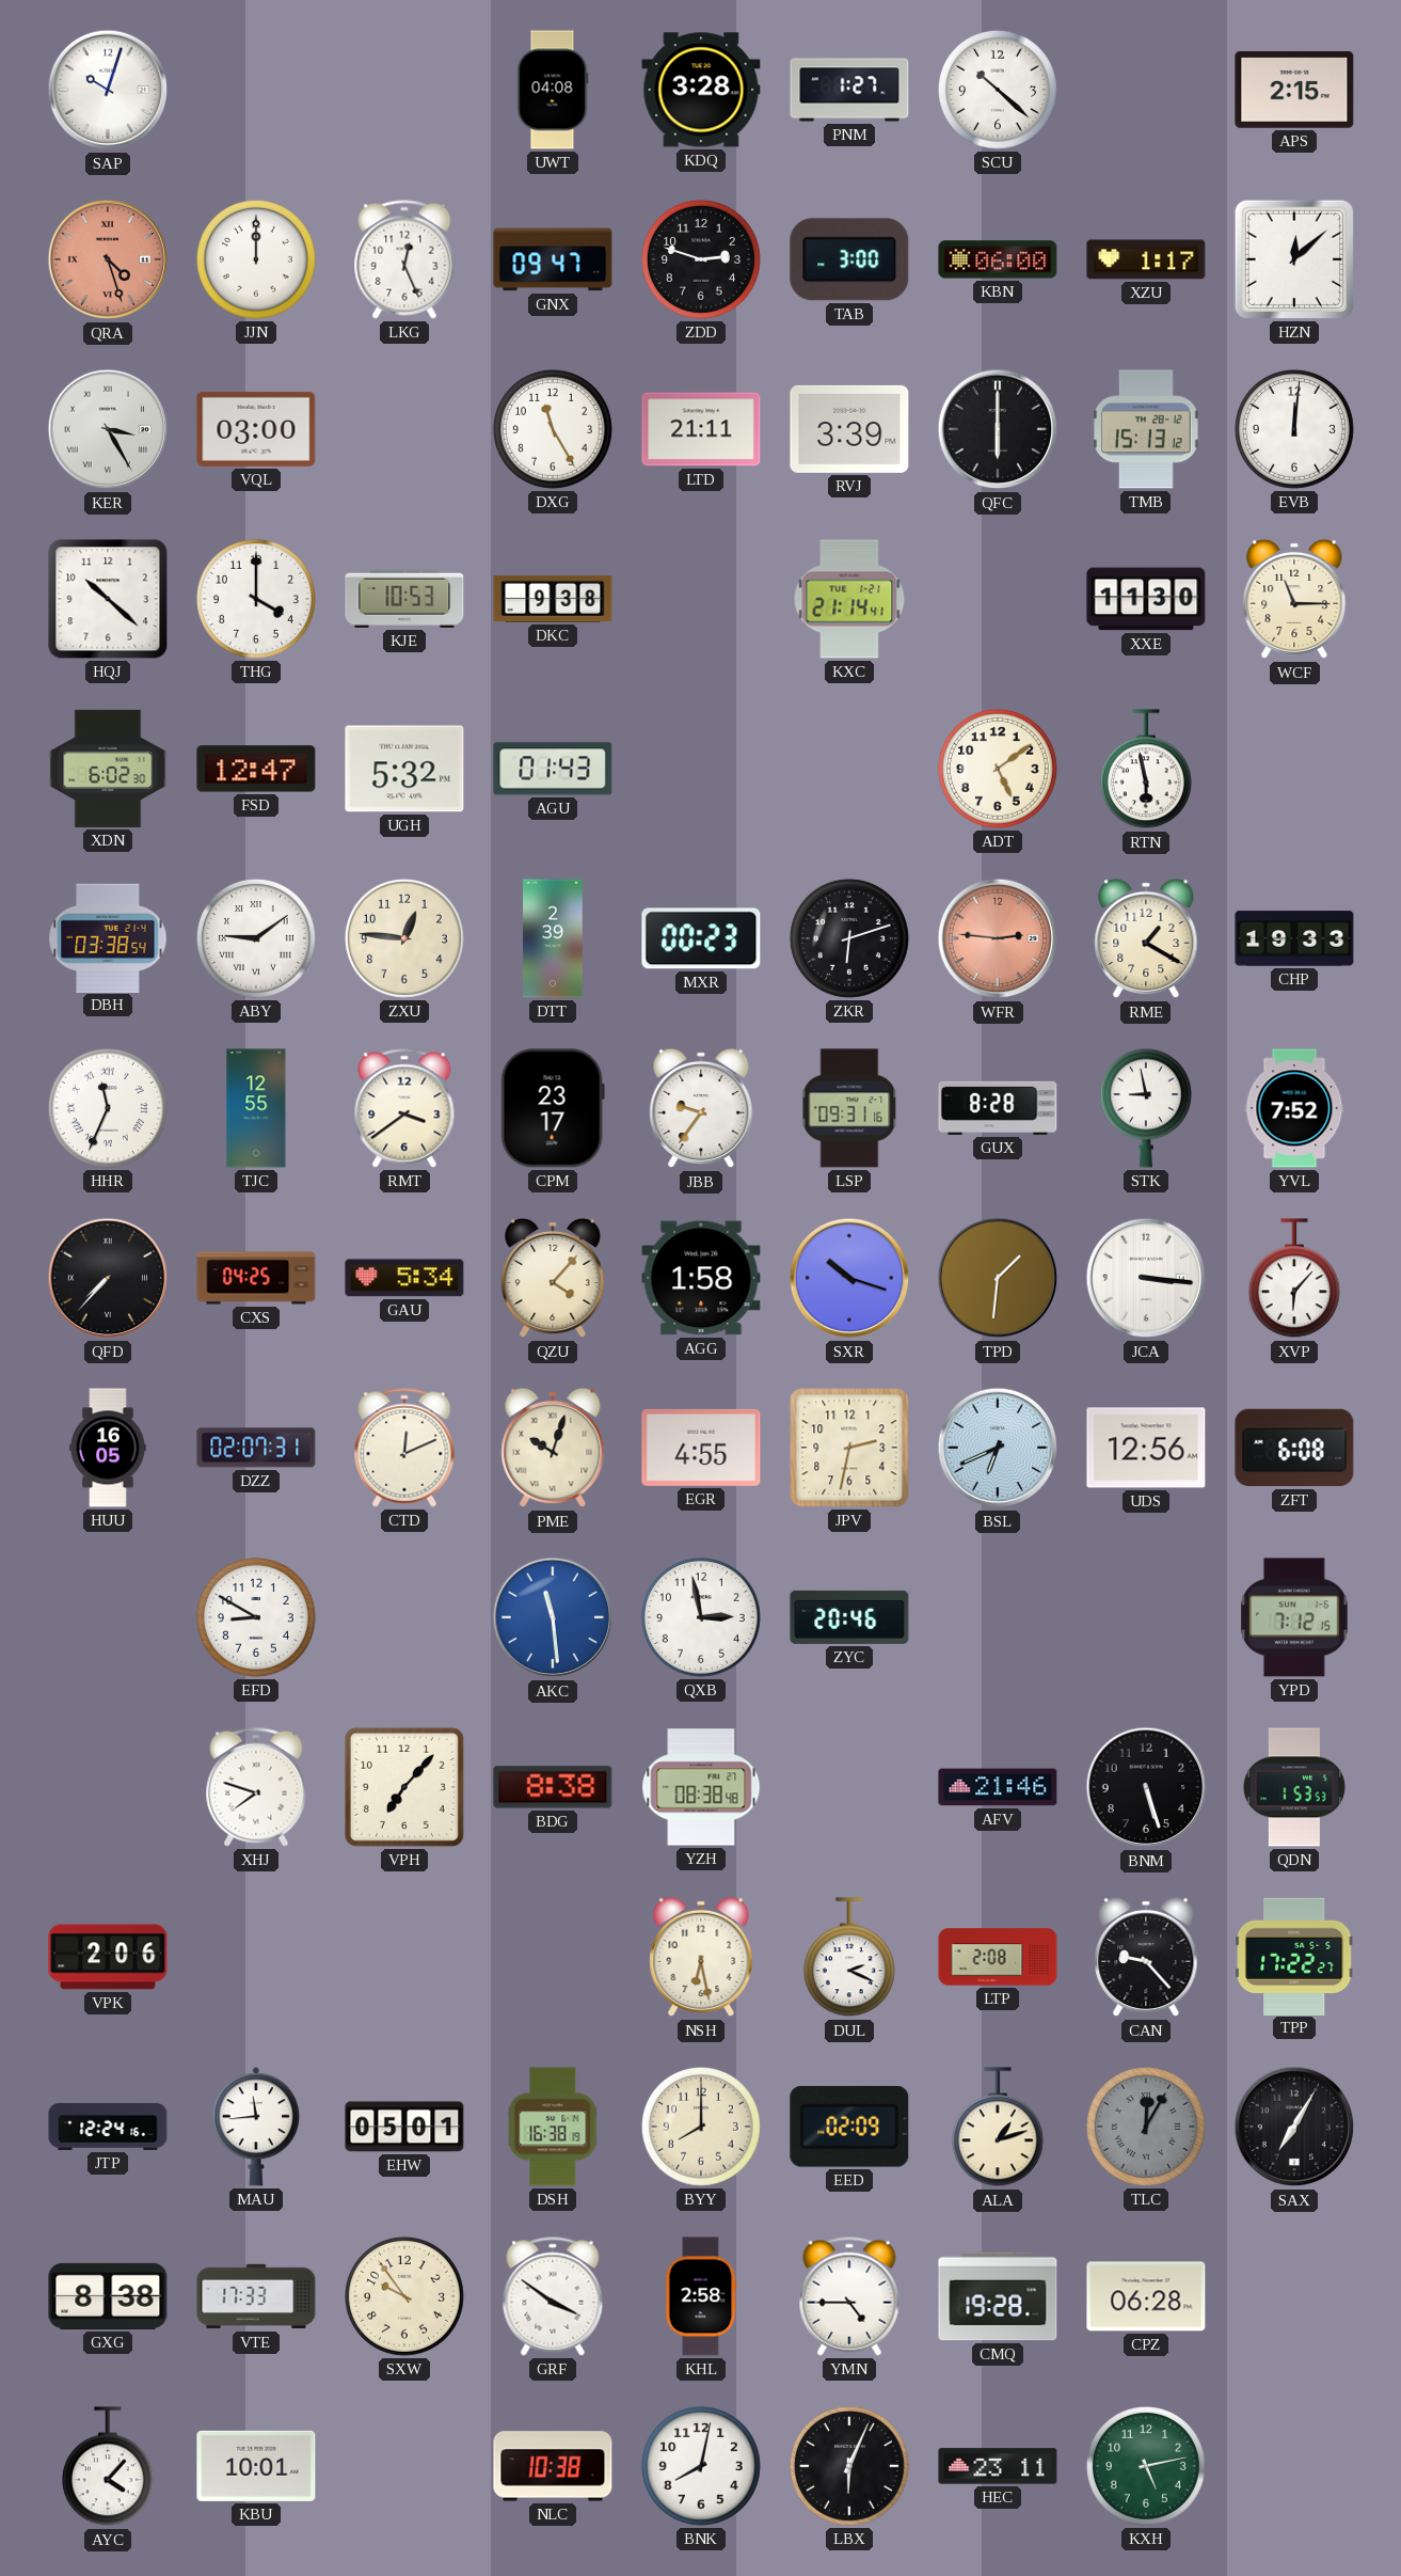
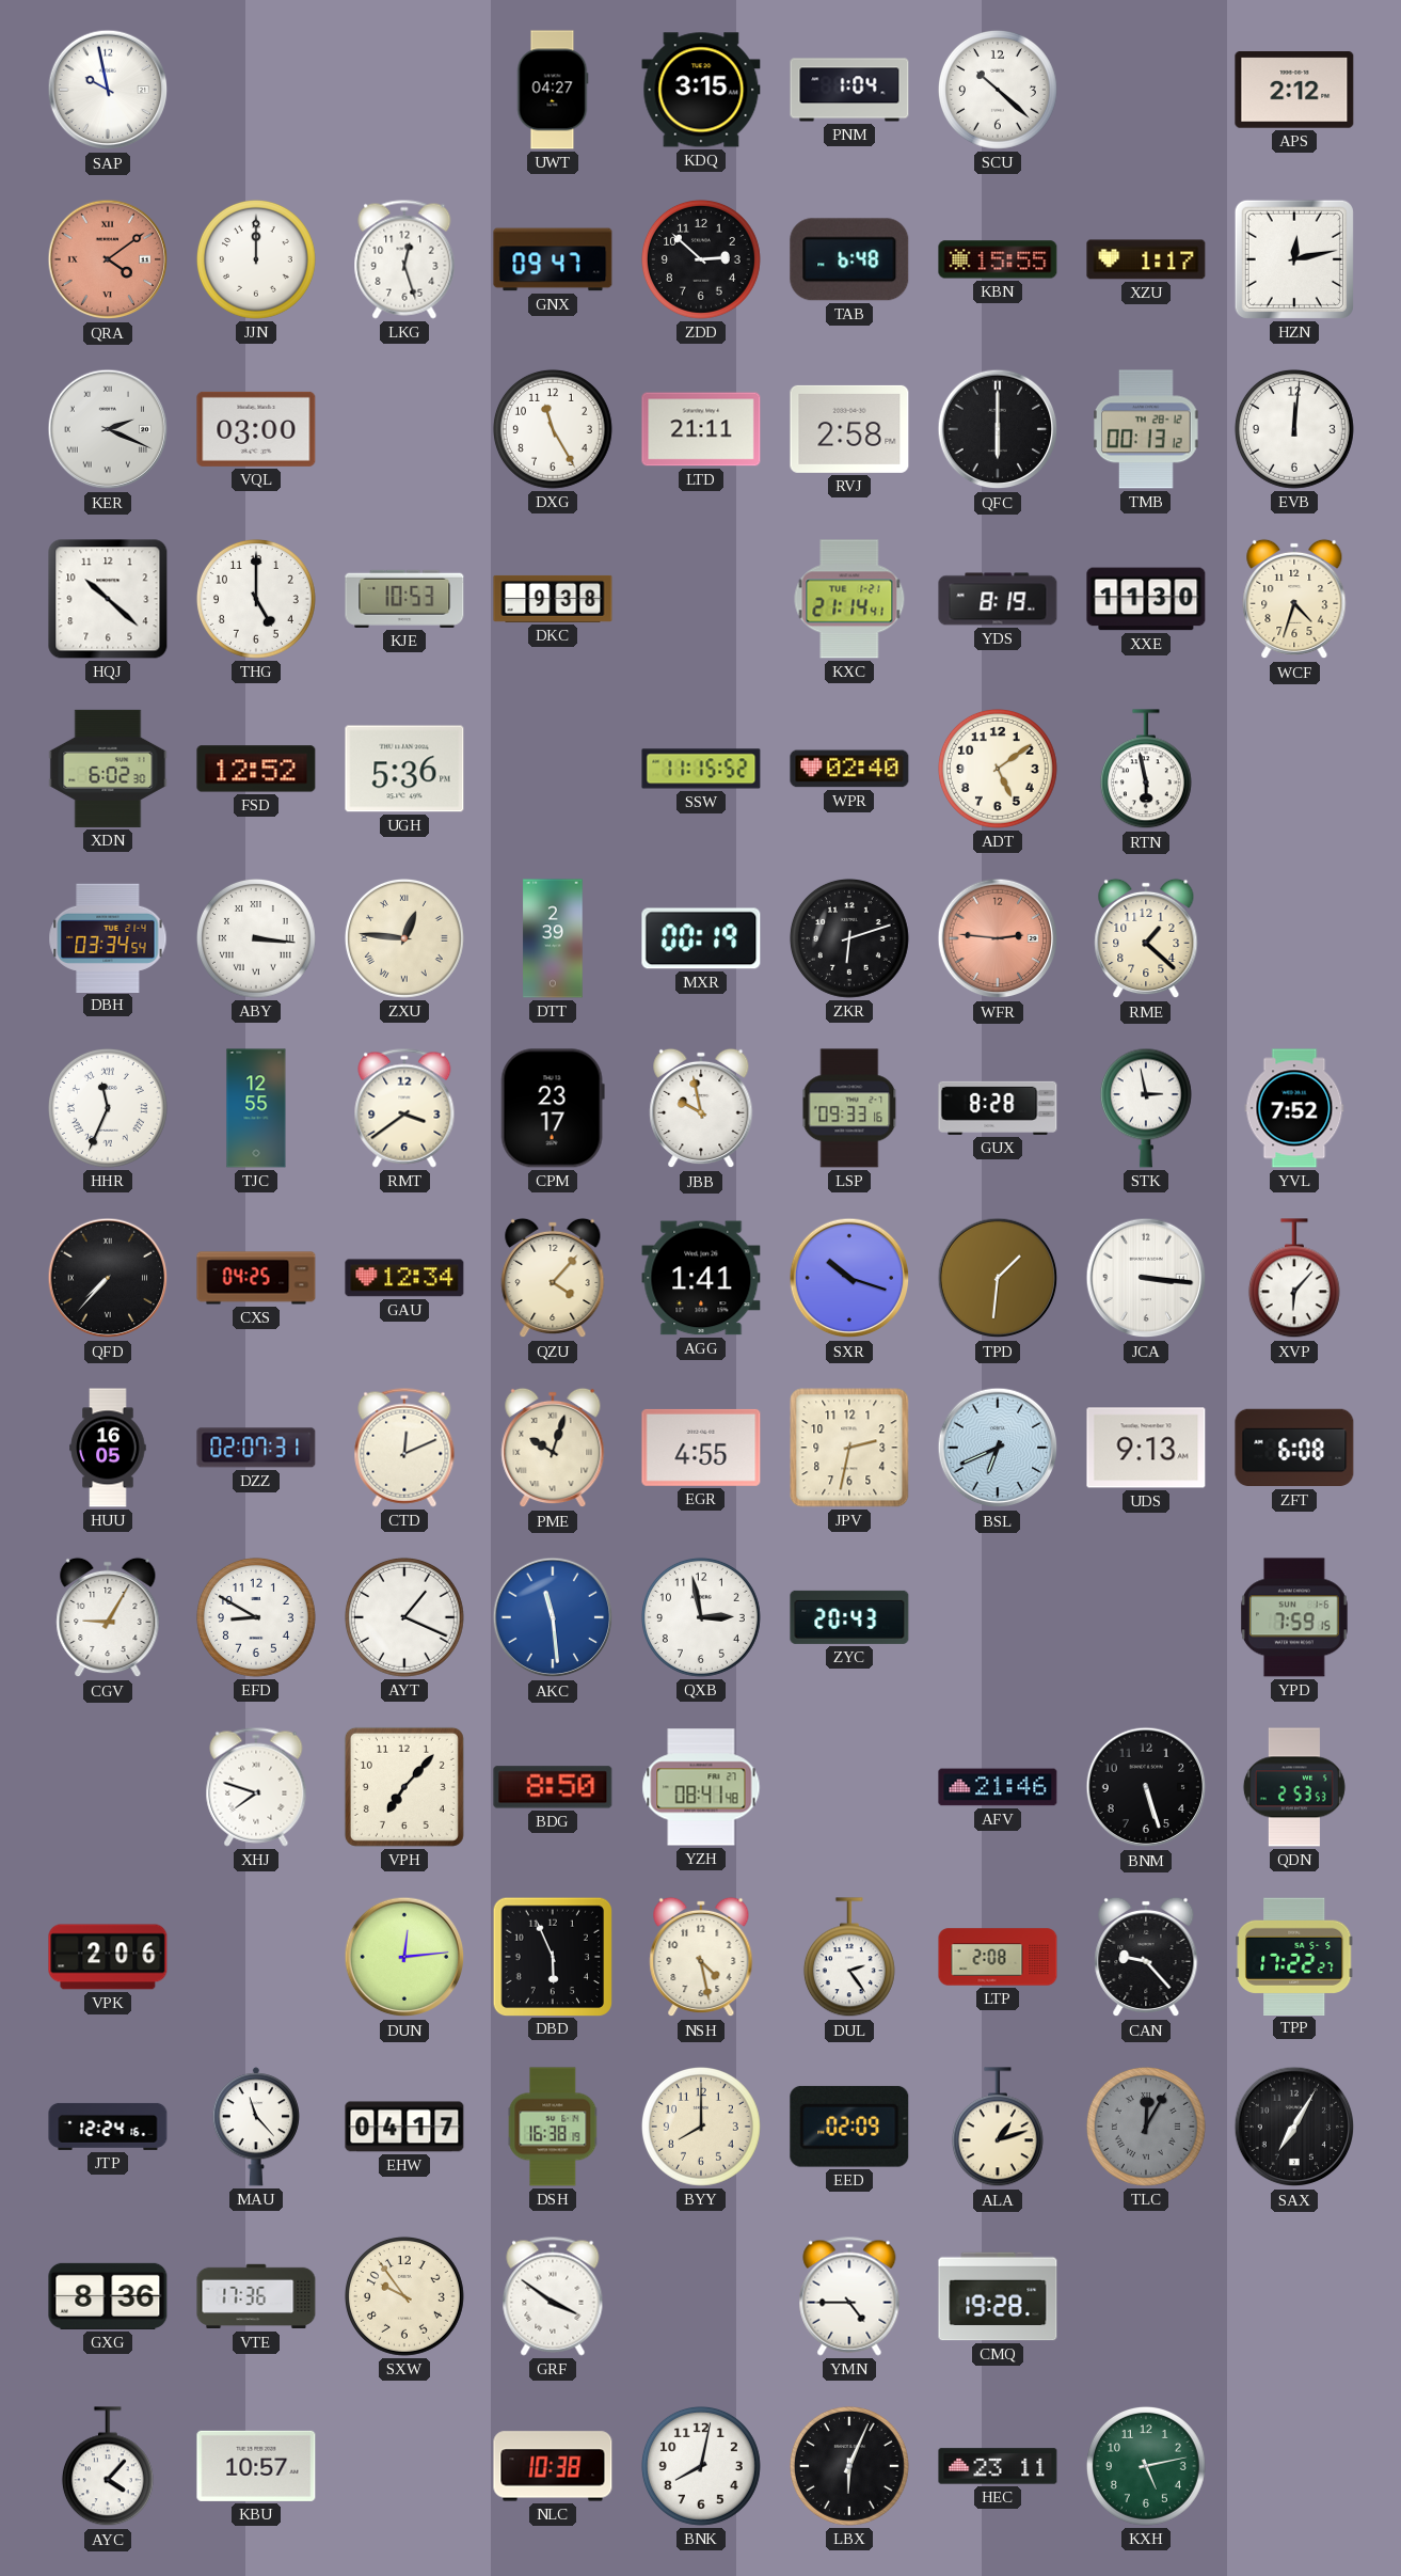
SAP: 10:03 -> 9:58 (108, 90)
UWT: 04:08 -> 04:27 (553, 90)
KDQ: 3:28 -> 3:15 (701, 90)
PNM: 1:27 -> 1:04 (849, 90)
APS: 2:15 -> 2:12 (1294, 90)
QRA: 4:27 -> 4:09 (108, 259)
LKG: 12:26 -> 12:27 (404, 259)
ZDD: 2:48 -> 2:52 (701, 259)
TAB: 3:00 -> 6:48 (849, 259)
KBN: 06:00 -> 15:55 (998, 259)
HZN: 12:08 -> 12:13 (1294, 259)
KER: 3:25 -> 2:19 (108, 429)
RVJ: 3:39 -> 2:58 (849, 429)
TMB: 15:13 -> 00:13 (1147, 429)
THG: 4:00 -> 5:00 (256, 599)
YDS: none -> 8:19 (998, 599)
WCF: 11:15 -> 4:33 (1294, 599)
FSD: 12:47 -> 12:52 (256, 769)
UGH: 5:32 -> 5:36 (404, 769)
AGU: 01:43 -> none (553, 769)
SSW: none -> 11:15 (701, 769)
WPR: none -> 02:40 (849, 769)
DBH: 03:38 -> 03:34 (108, 937)
ABY: 9:09 -> 3:16 (256, 938)
ZXU numerals: Arabic -> Roman (404, 938)
MXR: 00:23 -> 00:19 (701, 938)
RME: 1:20 -> 1:22 (1146, 938)
CHP: 19:33 -> none (1294, 938)
JBB: 9:36 -> 9:58 (701, 1108)
LSP: 09:31 -> 09:33 (849, 1108)
STK: 8:58 -> 2:58 (1146, 1108)
GAU: 5:34 -> 12:34 (404, 1278)
AGG: 1:58 -> 1:41 (701, 1278)
UDS: 12:56 -> 9:13 (1146, 1448)
CGV: none -> 9:05 (108, 1617)
AYT: none -> 1:19 (404, 1617)
ZYC: 20:46 -> 20:43 (849, 1617)
YPD: 7:12 -> 7:59 (1295, 1617)
BDG: 8:38 -> 8:50 (553, 1787)
YZH: 08:38 -> 08:41 (701, 1787)
QDN: 1:53 -> 2:53 (1294, 1787)
DUN: none -> 12:14 (404, 1957)
DBD: none -> 5:56 (552, 1956)
NSH: 6:28 -> 4:28 (701, 1957)
DUL: 2:19 -> 2:24 (849, 1958)
MAU: 11:44 -> 11:23 (256, 2127)
EHW: 05:01 -> 04:17 (404, 2127)
GXG: 8:38 -> 8:36 (108, 2296)
VTE: 17:33 -> 17:36 (256, 2296)
KHL: 2:58 -> none (701, 2296)
CPZ: 06:28 -> none (1146, 2296)
KBU: 10:01 -> 10:57 (256, 2466)
